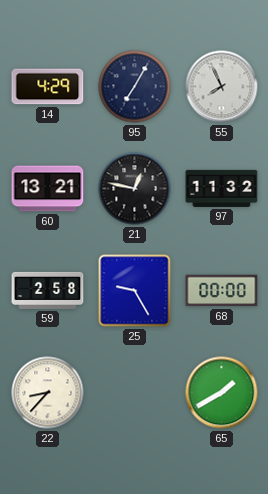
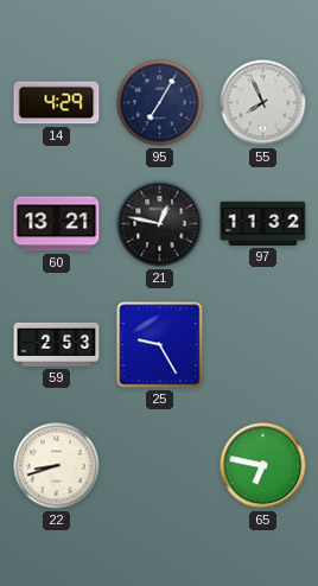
59: 2:58 -> 2:53 (57, 344)
68: 00:00 -> none (222, 291)
22: 8:37 -> 8:42 (57, 466)
65: 1:40 -> 6:47 (263, 466)
